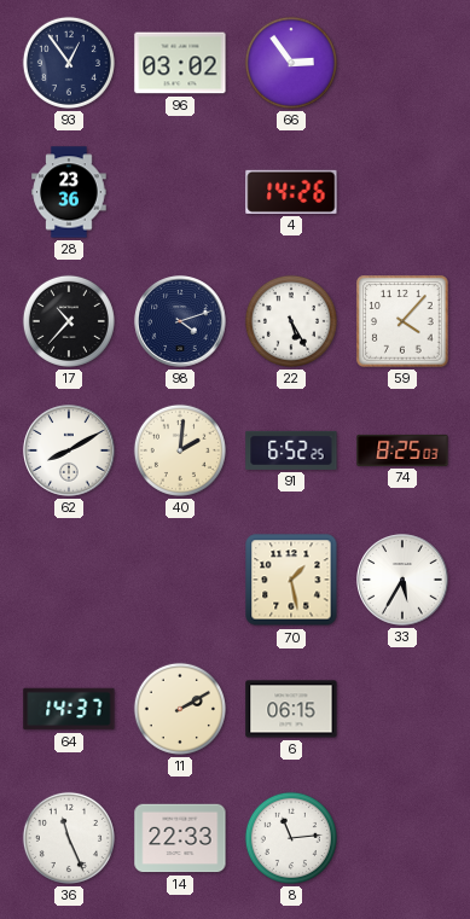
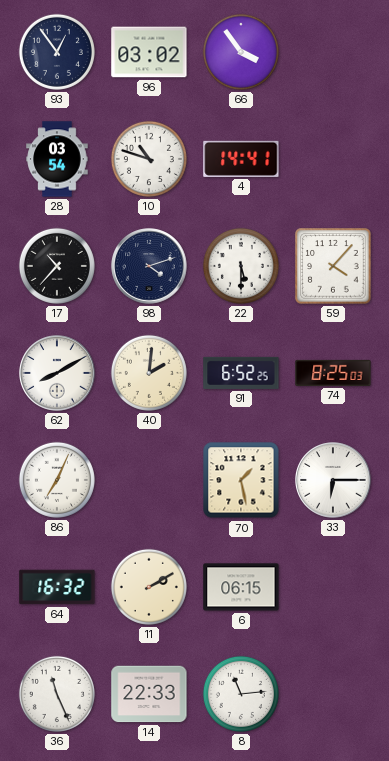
66: 2:54 -> 3:54 (241, 52)
28: 23:36 -> 03:54 (57, 159)
10: none -> 10:48 (149, 159)
4: 14:26 -> 14:41 (241, 159)
22: 5:25 -> 5:30 (241, 266)
86: none -> 7:04 (57, 480)
33: 5:35 -> 6:15 (333, 480)
64: 14:37 -> 16:32 (57, 587)
